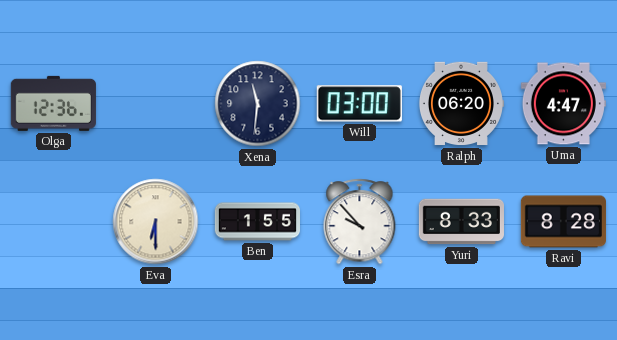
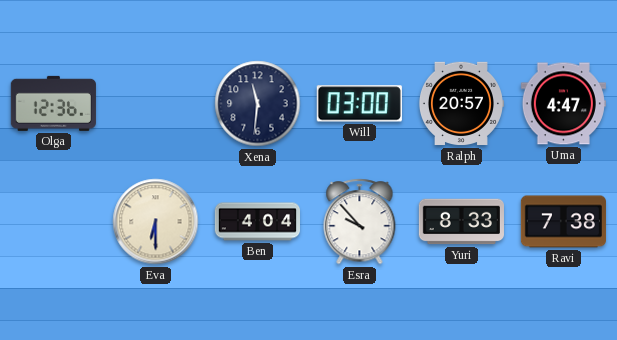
Ralph: 06:20 -> 20:57 (461, 104)
Ben: 1:55 -> 4:04 (257, 222)
Ravi: 8:28 -> 7:38 (563, 222)
